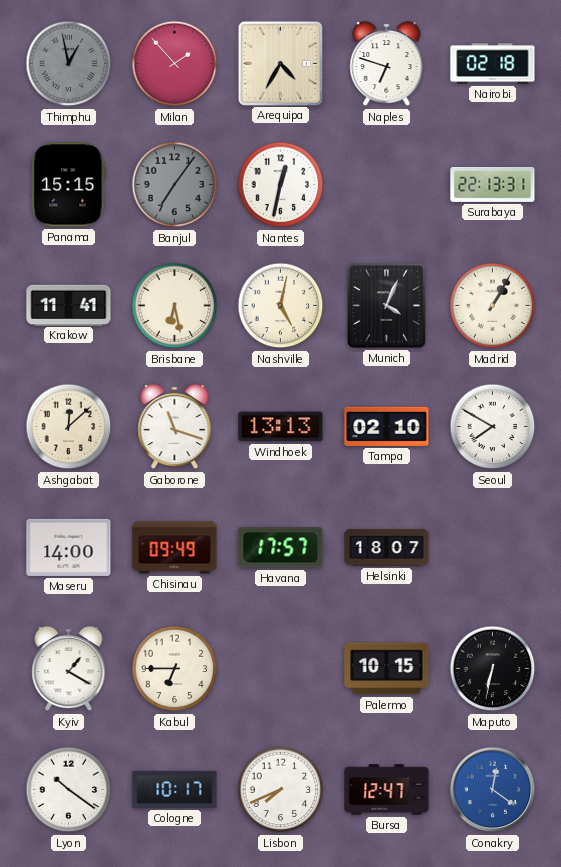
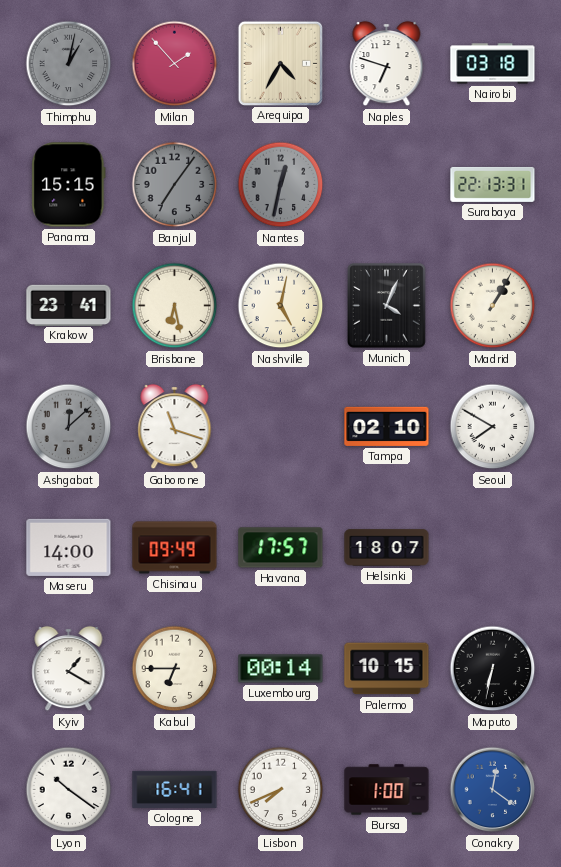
Thimphu: 12:58 -> 1:02 (69, 64)
Nairobi: 02:18 -> 03:18 (493, 64)
Nantes dial: white -> grey (281, 185)
Krakow: 11:41 -> 23:41 (69, 305)
Ashgabat dial: cream -> grey (69, 427)
Windhoek: 13:13 -> none (281, 427)
Luxembourg: none -> 00:14 (281, 669)
Cologne: 10:17 -> 16:41 (175, 789)
Bursa: 12:47 -> 1:00 (387, 790)
